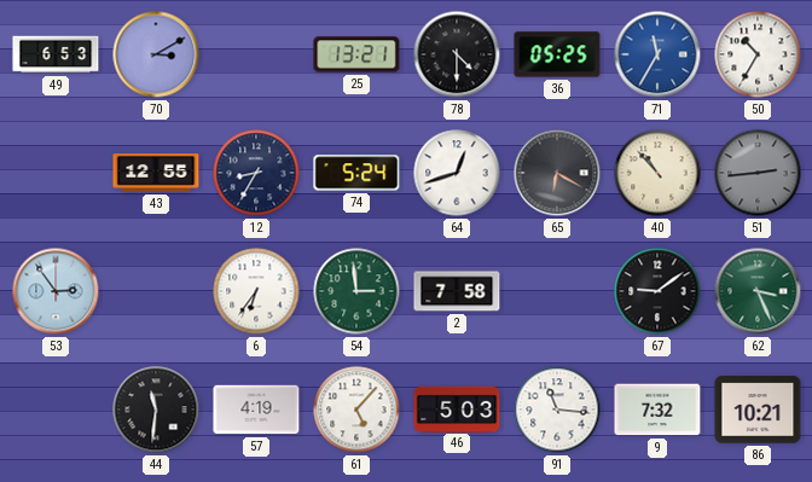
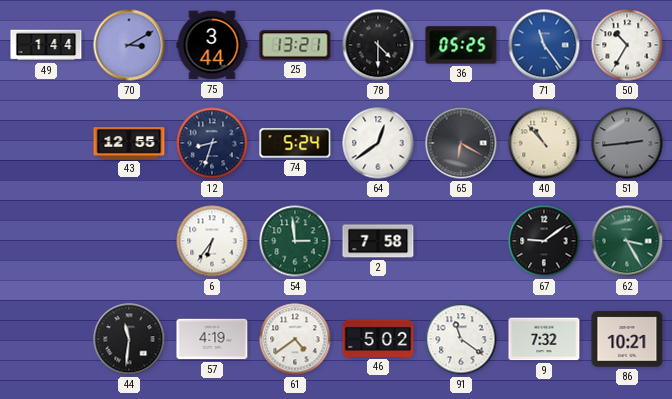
49: 6:53 -> 1:44 (46, 45)
75: none -> 3:44 (212, 45)
71: 11:35 -> 11:24 (544, 45)
12: 8:35 -> 8:33 (212, 143)
64: 12:42 -> 12:39 (378, 143)
53: 2:54 -> none (56, 291)
62: 3:26 -> 3:25 (627, 241)
61: 5:07 -> 4:39 (295, 339)
46: 5:03 -> 5:02 (378, 338)
91: 11:16 -> 11:21 (461, 339)
